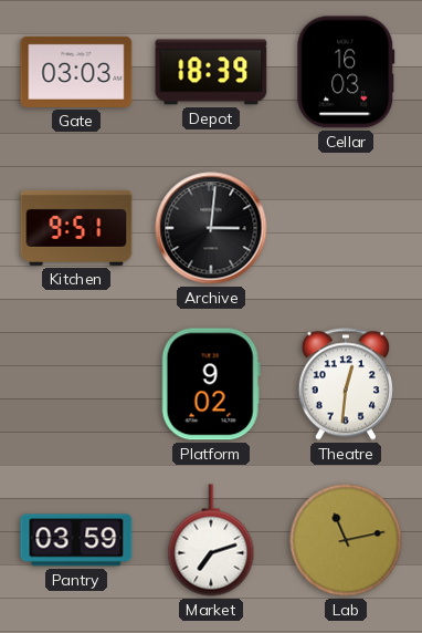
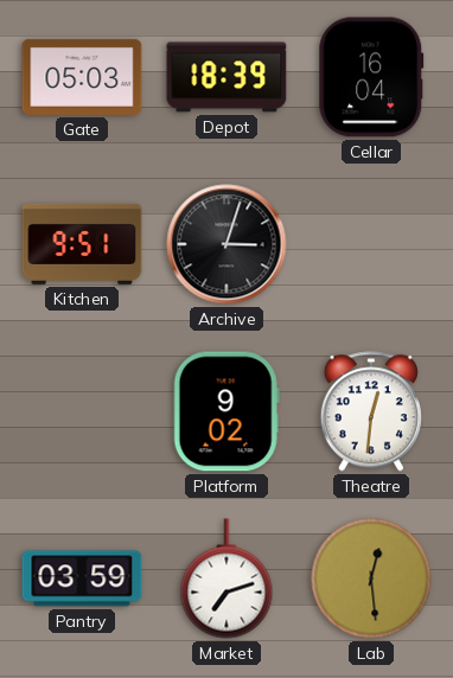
Gate: 03:03 -> 05:03 (82, 77)
Cellar: 16:03 -> 16:04 (371, 77)
Archive: 3:01 -> 3:03 (226, 244)
Lab: 11:13 -> 12:29 (371, 578)
